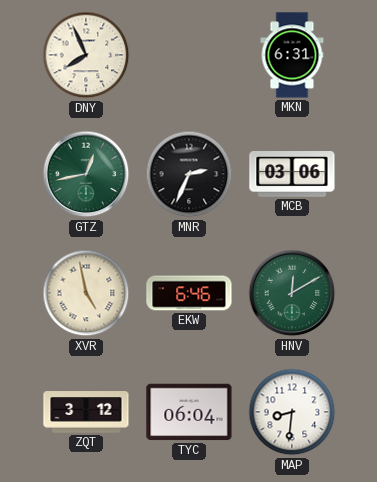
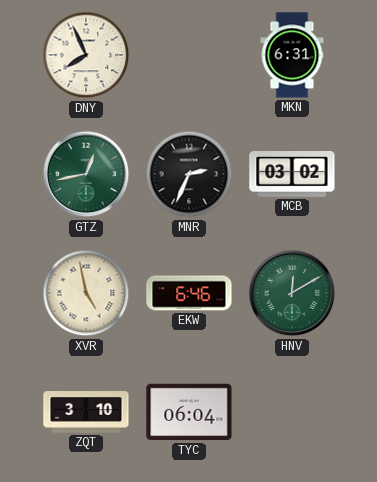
MCB: 03:06 -> 03:02 (292, 175)
ZQT: 3:12 -> 3:10 (86, 412)
MAP: 8:31 -> none (292, 412)
